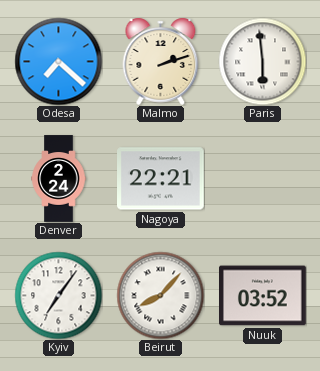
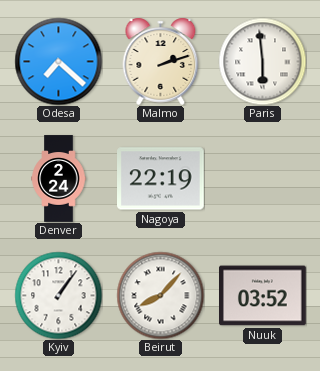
Nagoya: 22:21 -> 22:19 (161, 179)
Kyiv: 7:06 -> 1:06 (58, 295)
